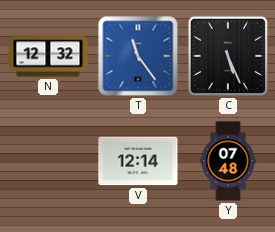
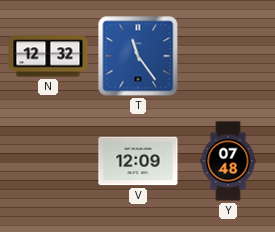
C: 5:26 -> none (228, 56)
V: 12:14 -> 12:09 (138, 161)
